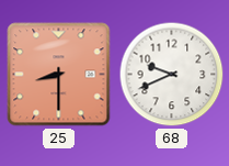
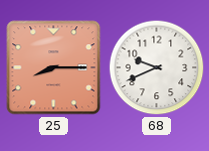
25: 8:30 -> 8:15 (54, 68)
